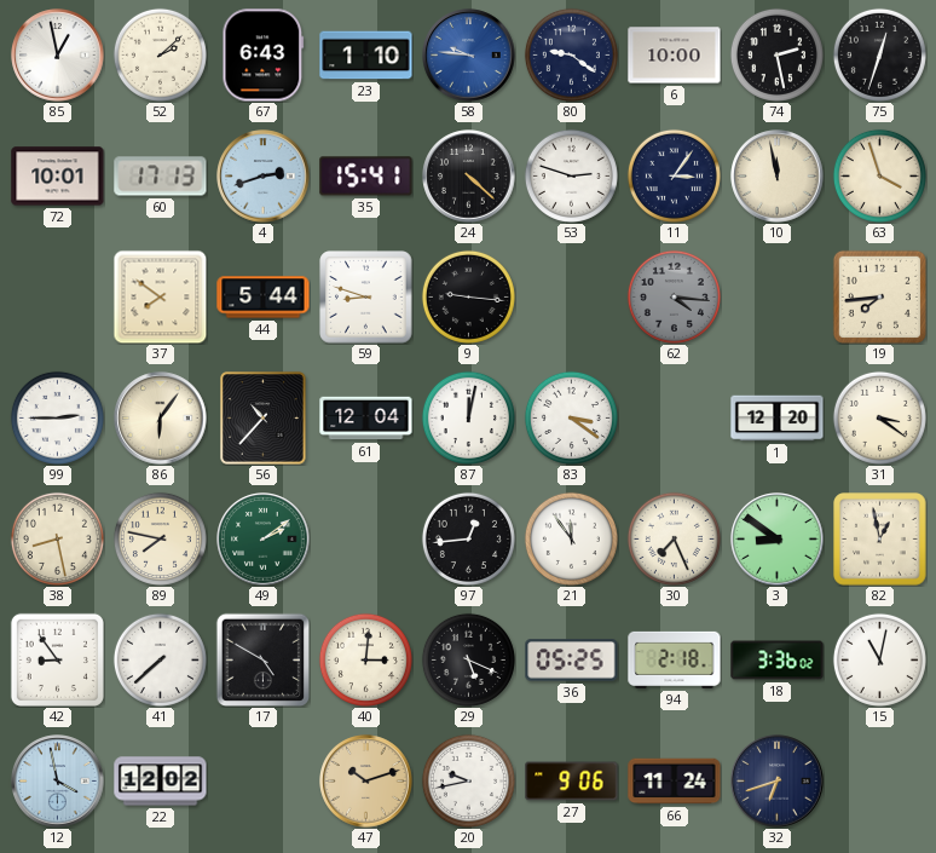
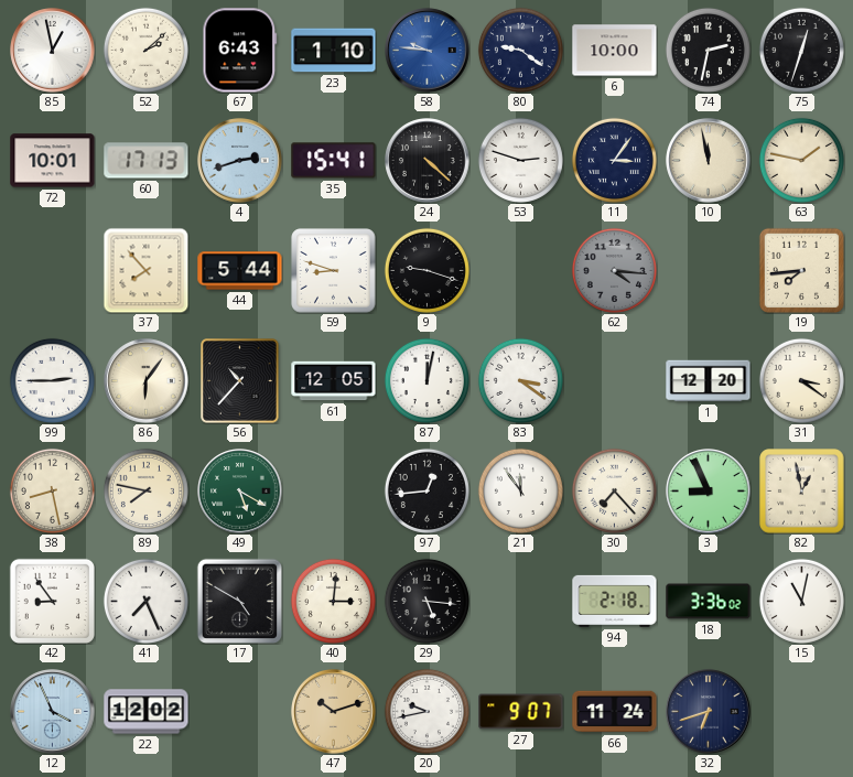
74: 2:28 -> 2:32 (708, 50)
63: 3:57 -> 1:47 (801, 160)
37: 7:51 -> 7:53 (145, 270)
9: 9:16 -> 9:18 (427, 270)
61: 12:04 -> 12:05 (334, 381)
49: 2:09 -> 5:20 (240, 492)
30: 7:26 -> 7:23 (614, 490)
3: 8:51 -> 8:56 (709, 492)
41: 7:38 -> 7:26 (145, 601)
29: 5:19 -> 5:16 (427, 601)
36: 05:25 -> none (572, 661)
12: 3:58 -> 3:56 (53, 712)
27: 9:06 -> 9:07 (521, 712)
